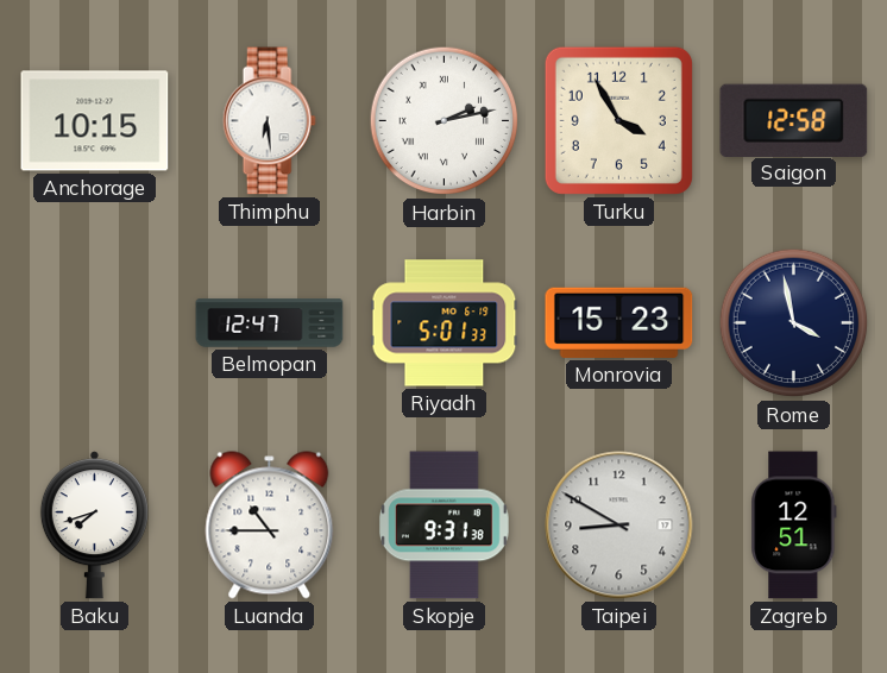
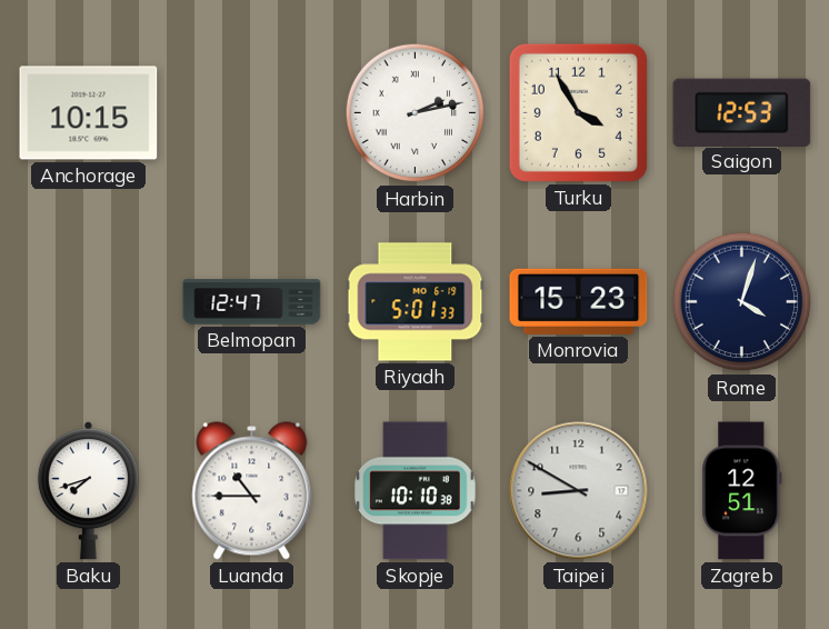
Thimphu: 6:29 -> none (269, 121)
Saigon: 12:58 -> 12:53 (742, 112)
Rome: 3:58 -> 4:03 (742, 302)
Skopje: 9:31 -> 10:10 (416, 491)
